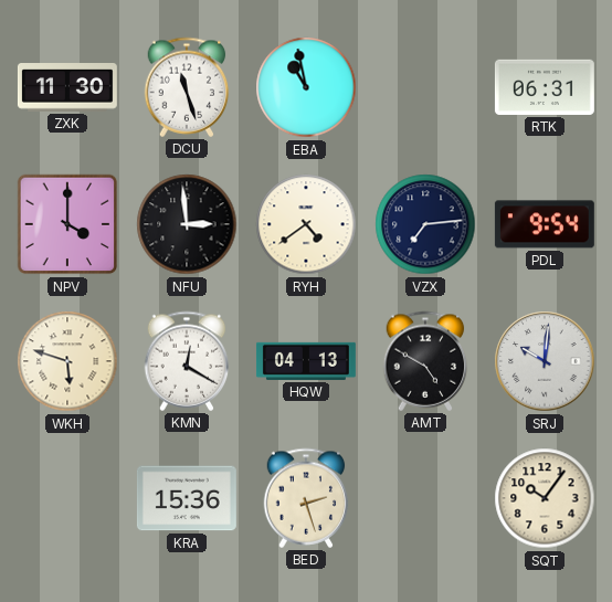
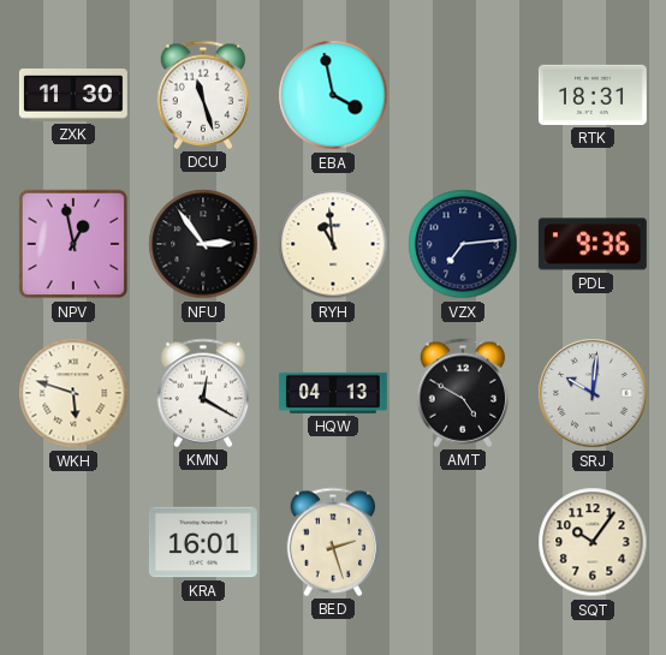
EBA: 10:58 -> 3:58 (333, 95)
RTK: 06:31 -> 18:31 (593, 95)
NPV: 4:00 -> 12:58 (73, 244)
NFU: 2:59 -> 2:54 (203, 244)
RYH: 4:39 -> 10:59 (333, 244)
PDL: 9:54 -> 9:36 (593, 244)
KRA: 15:36 -> 16:01 (203, 542)
